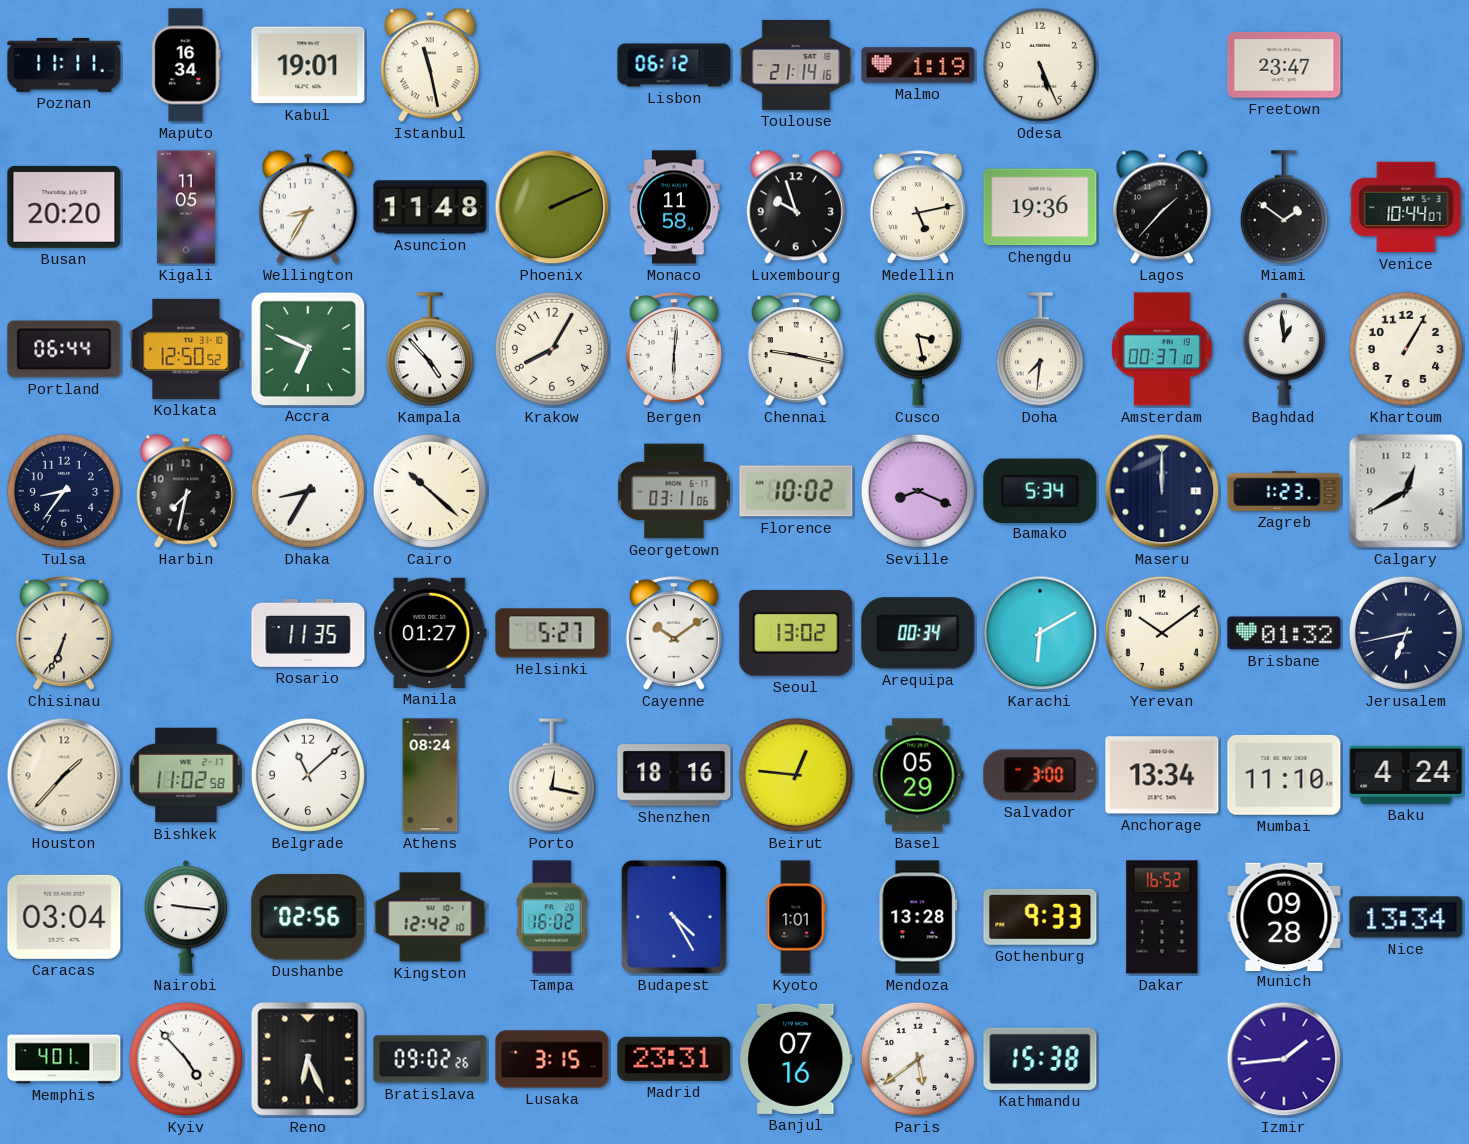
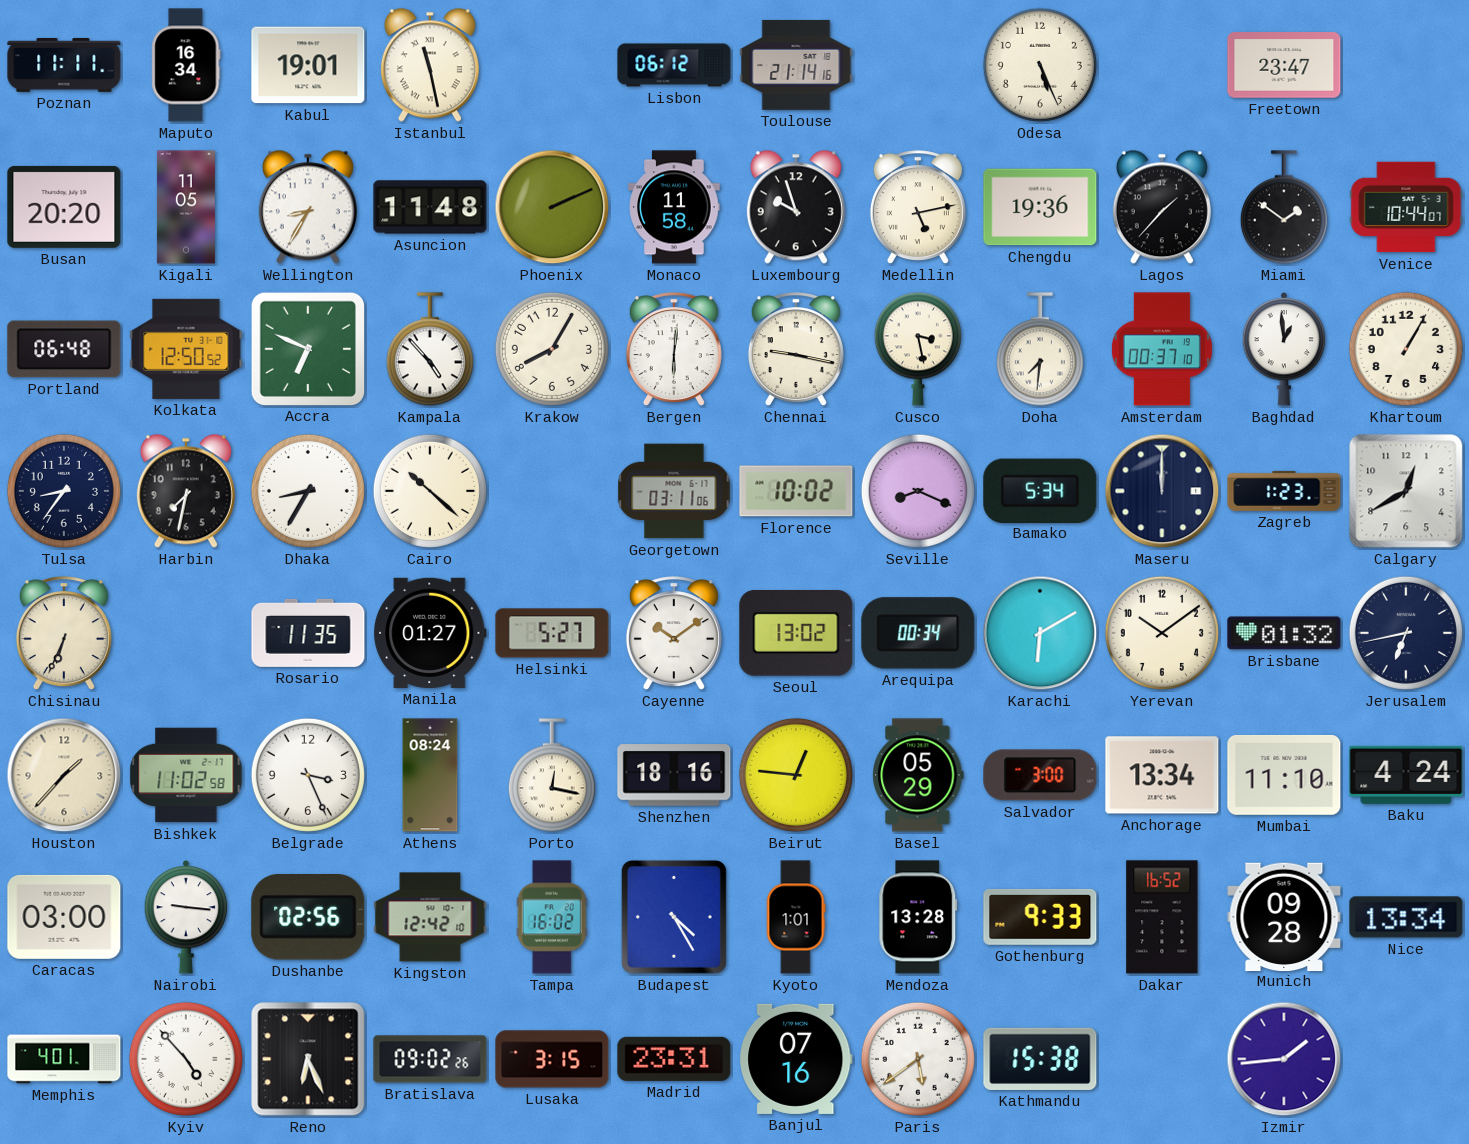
Malmo: 1:19 -> none (918, 65)
Portland: 06:44 -> 06:48 (64, 349)
Belgrade: 11:08 -> 3:26 (308, 775)
Caracas: 03:04 -> 03:00 (64, 917)
